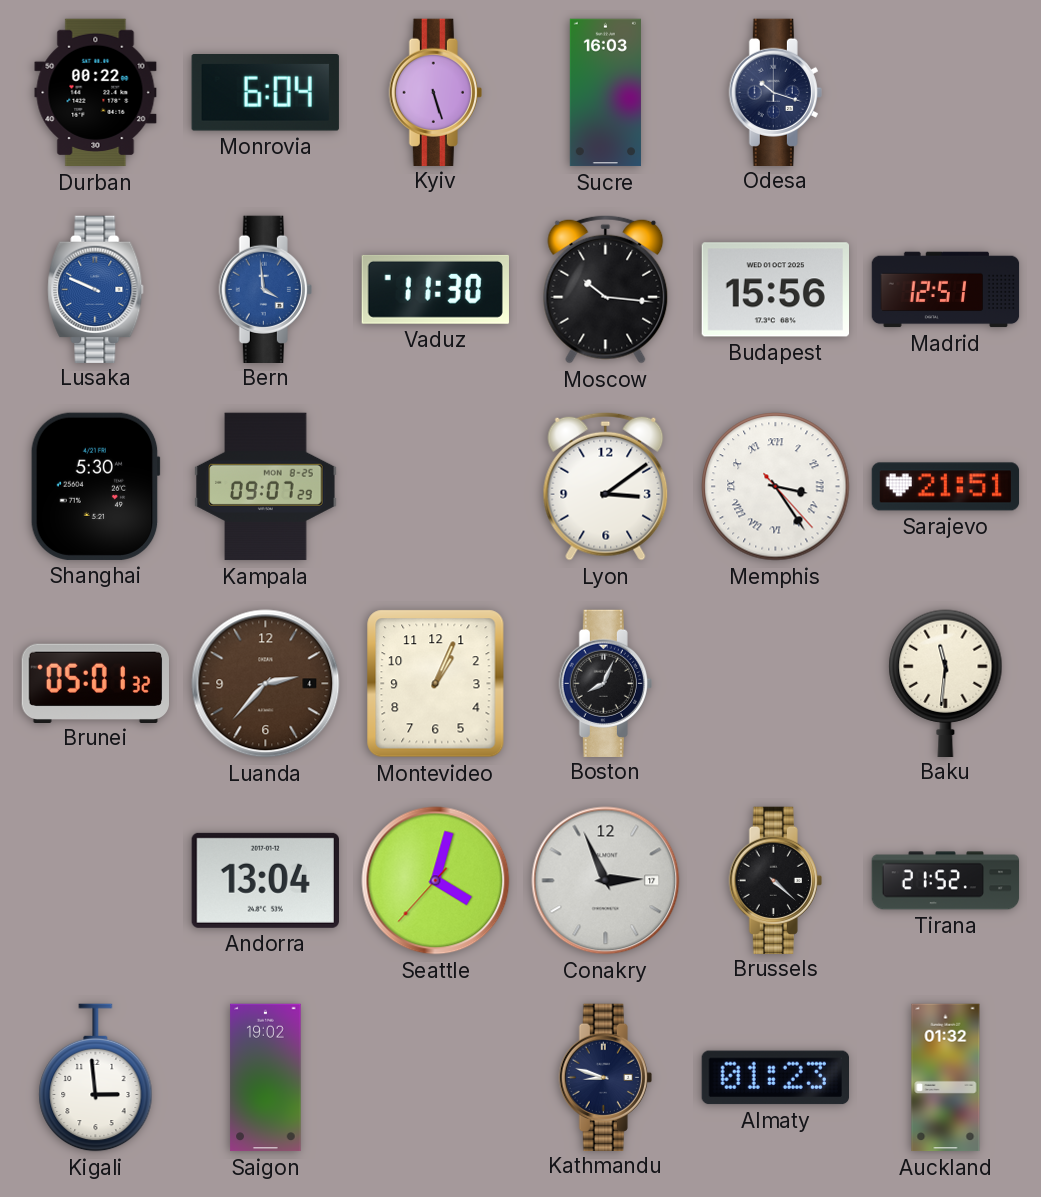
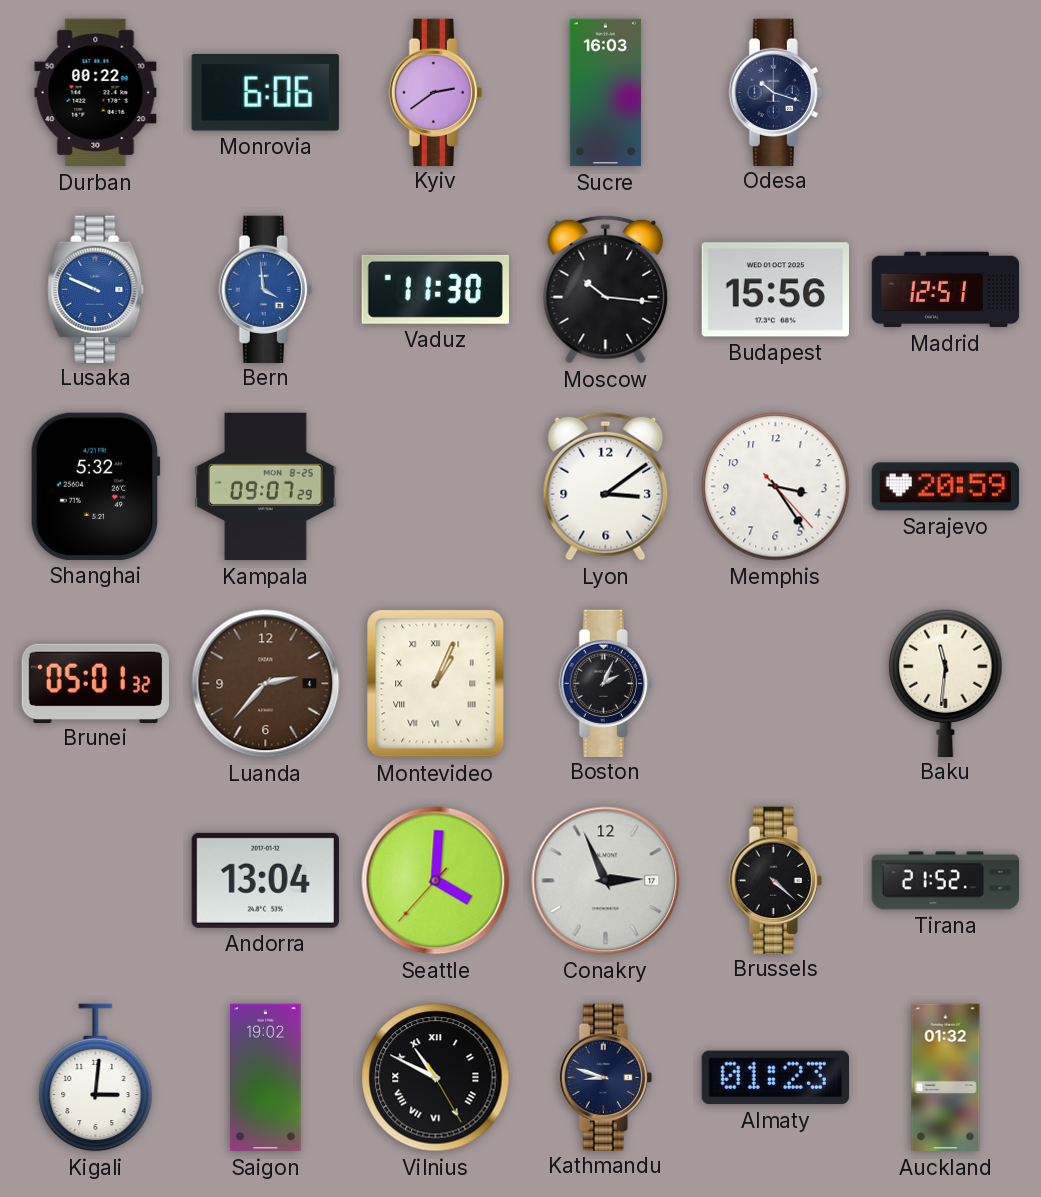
Monrovia: 6:04 -> 6:06 (265, 93)
Kyiv: 5:27 -> 2:39 (435, 92)
Shanghai: 5:30 -> 5:32 (95, 486)
Memphis numerals: Roman -> Arabic (776, 487)
Sarajevo: 21:51 -> 20:59 (946, 487)
Montevideo numerals: Arabic -> Roman (436, 684)
Boston: 8:04 -> 2:04 (605, 683)
Seattle: 4:02 -> 4:00 (436, 881)
Kigali: 2:59 -> 3:01 (96, 1078)
Vilnius: none -> 10:49 (436, 1078)
